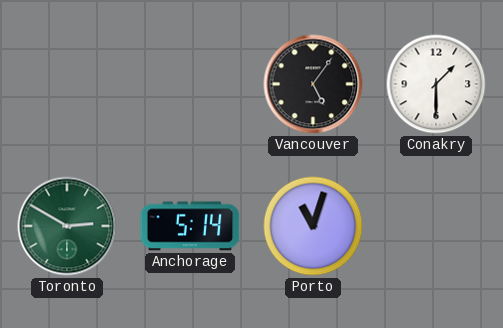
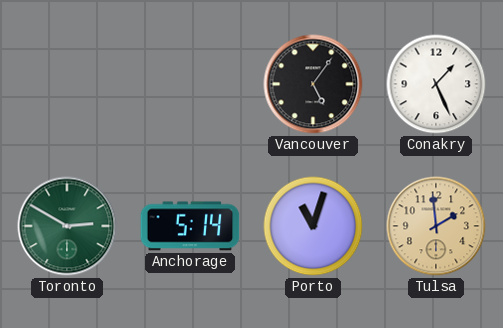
Conakry: 1:30 -> 1:26 (436, 84)
Tulsa: none -> 1:59 (436, 226)
